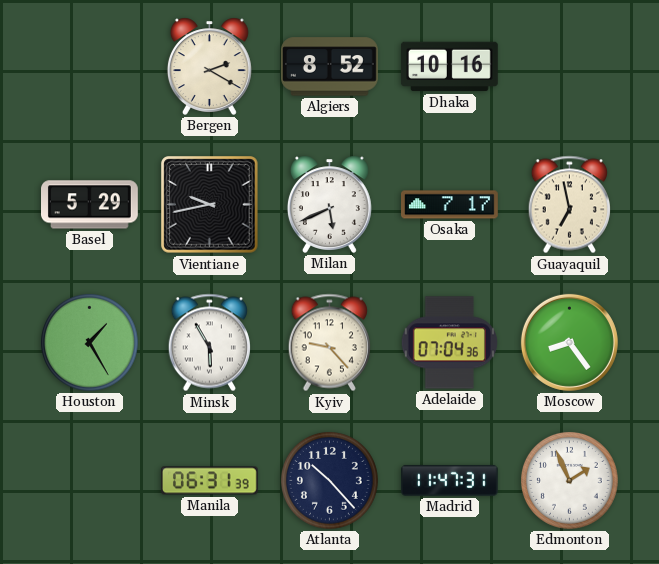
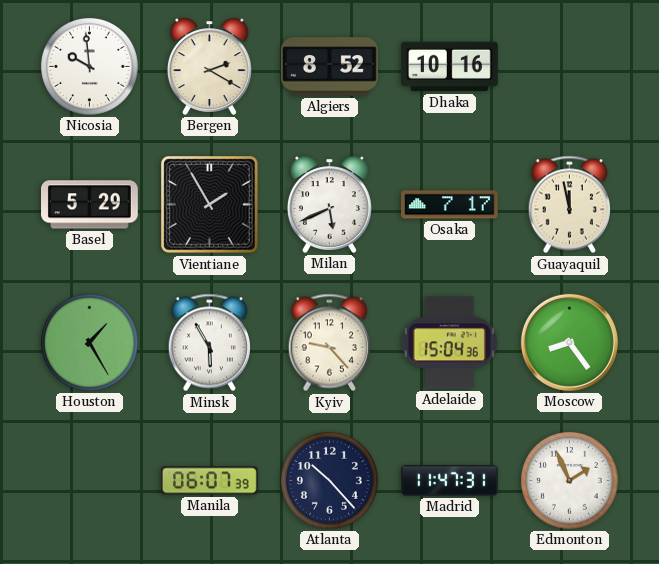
Nicosia: none -> 9:59 (89, 66)
Vientiane: 9:43 -> 1:55 (210, 205)
Guayaquil: 6:58 -> 11:58 (569, 205)
Adelaide: 07:04 -> 15:04 (449, 343)
Manila: 06:31 -> 06:07 (209, 481)
